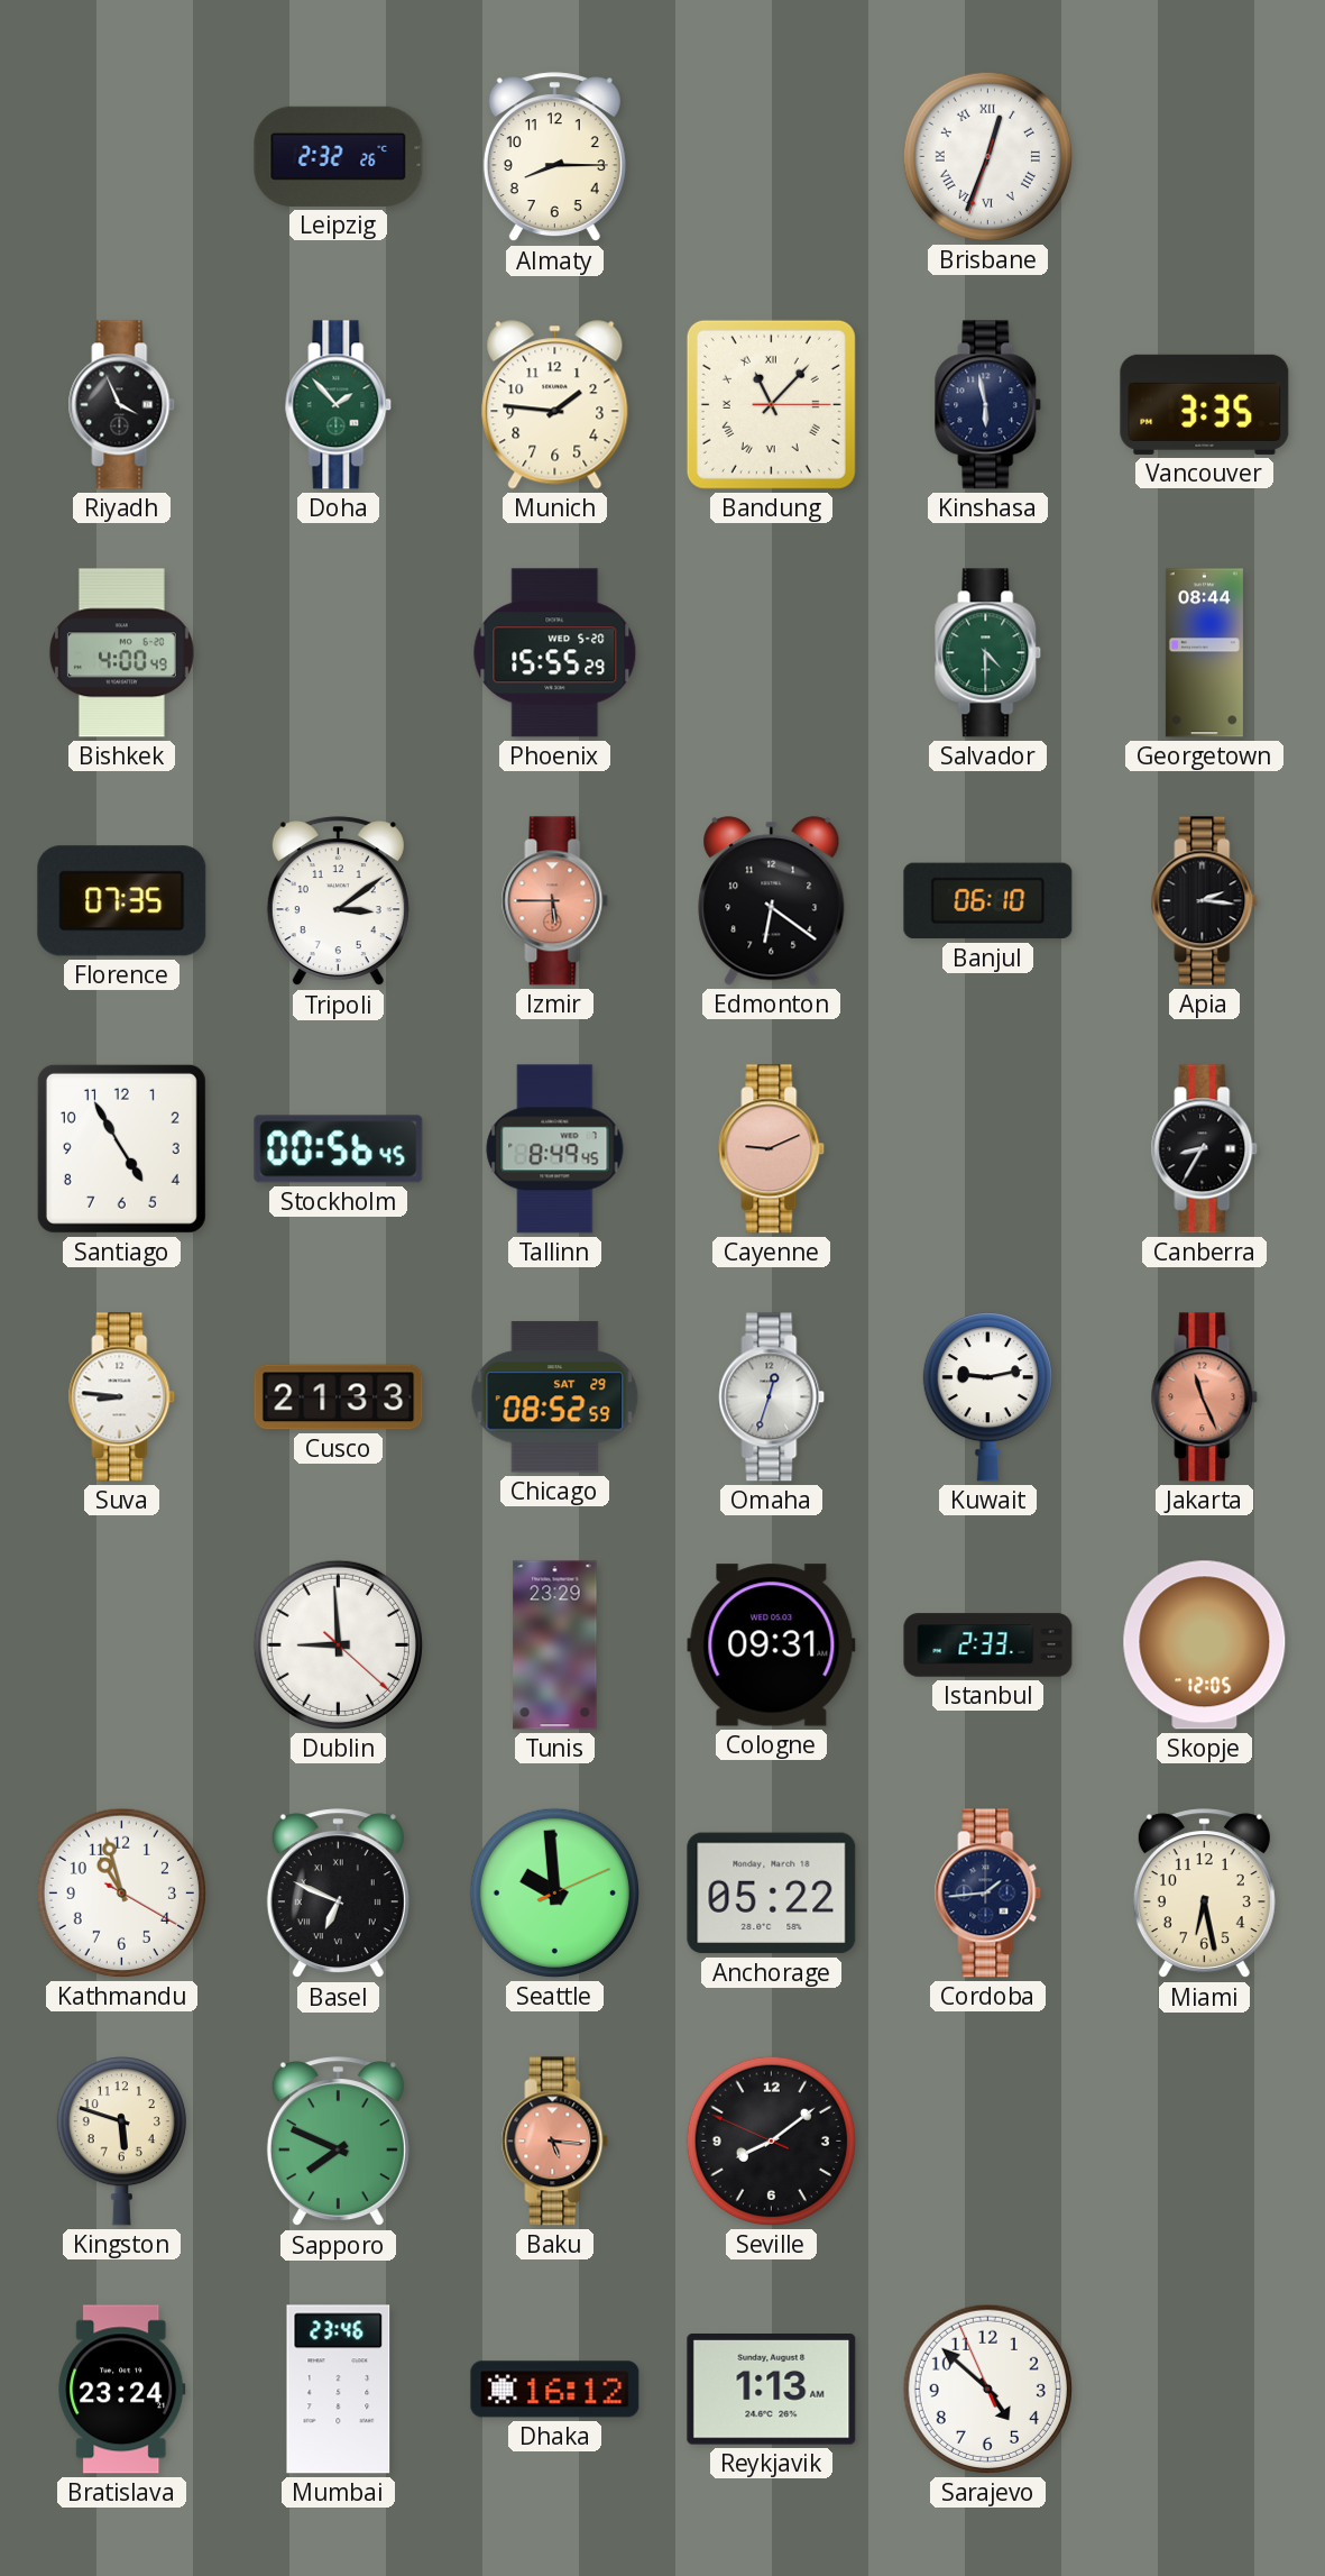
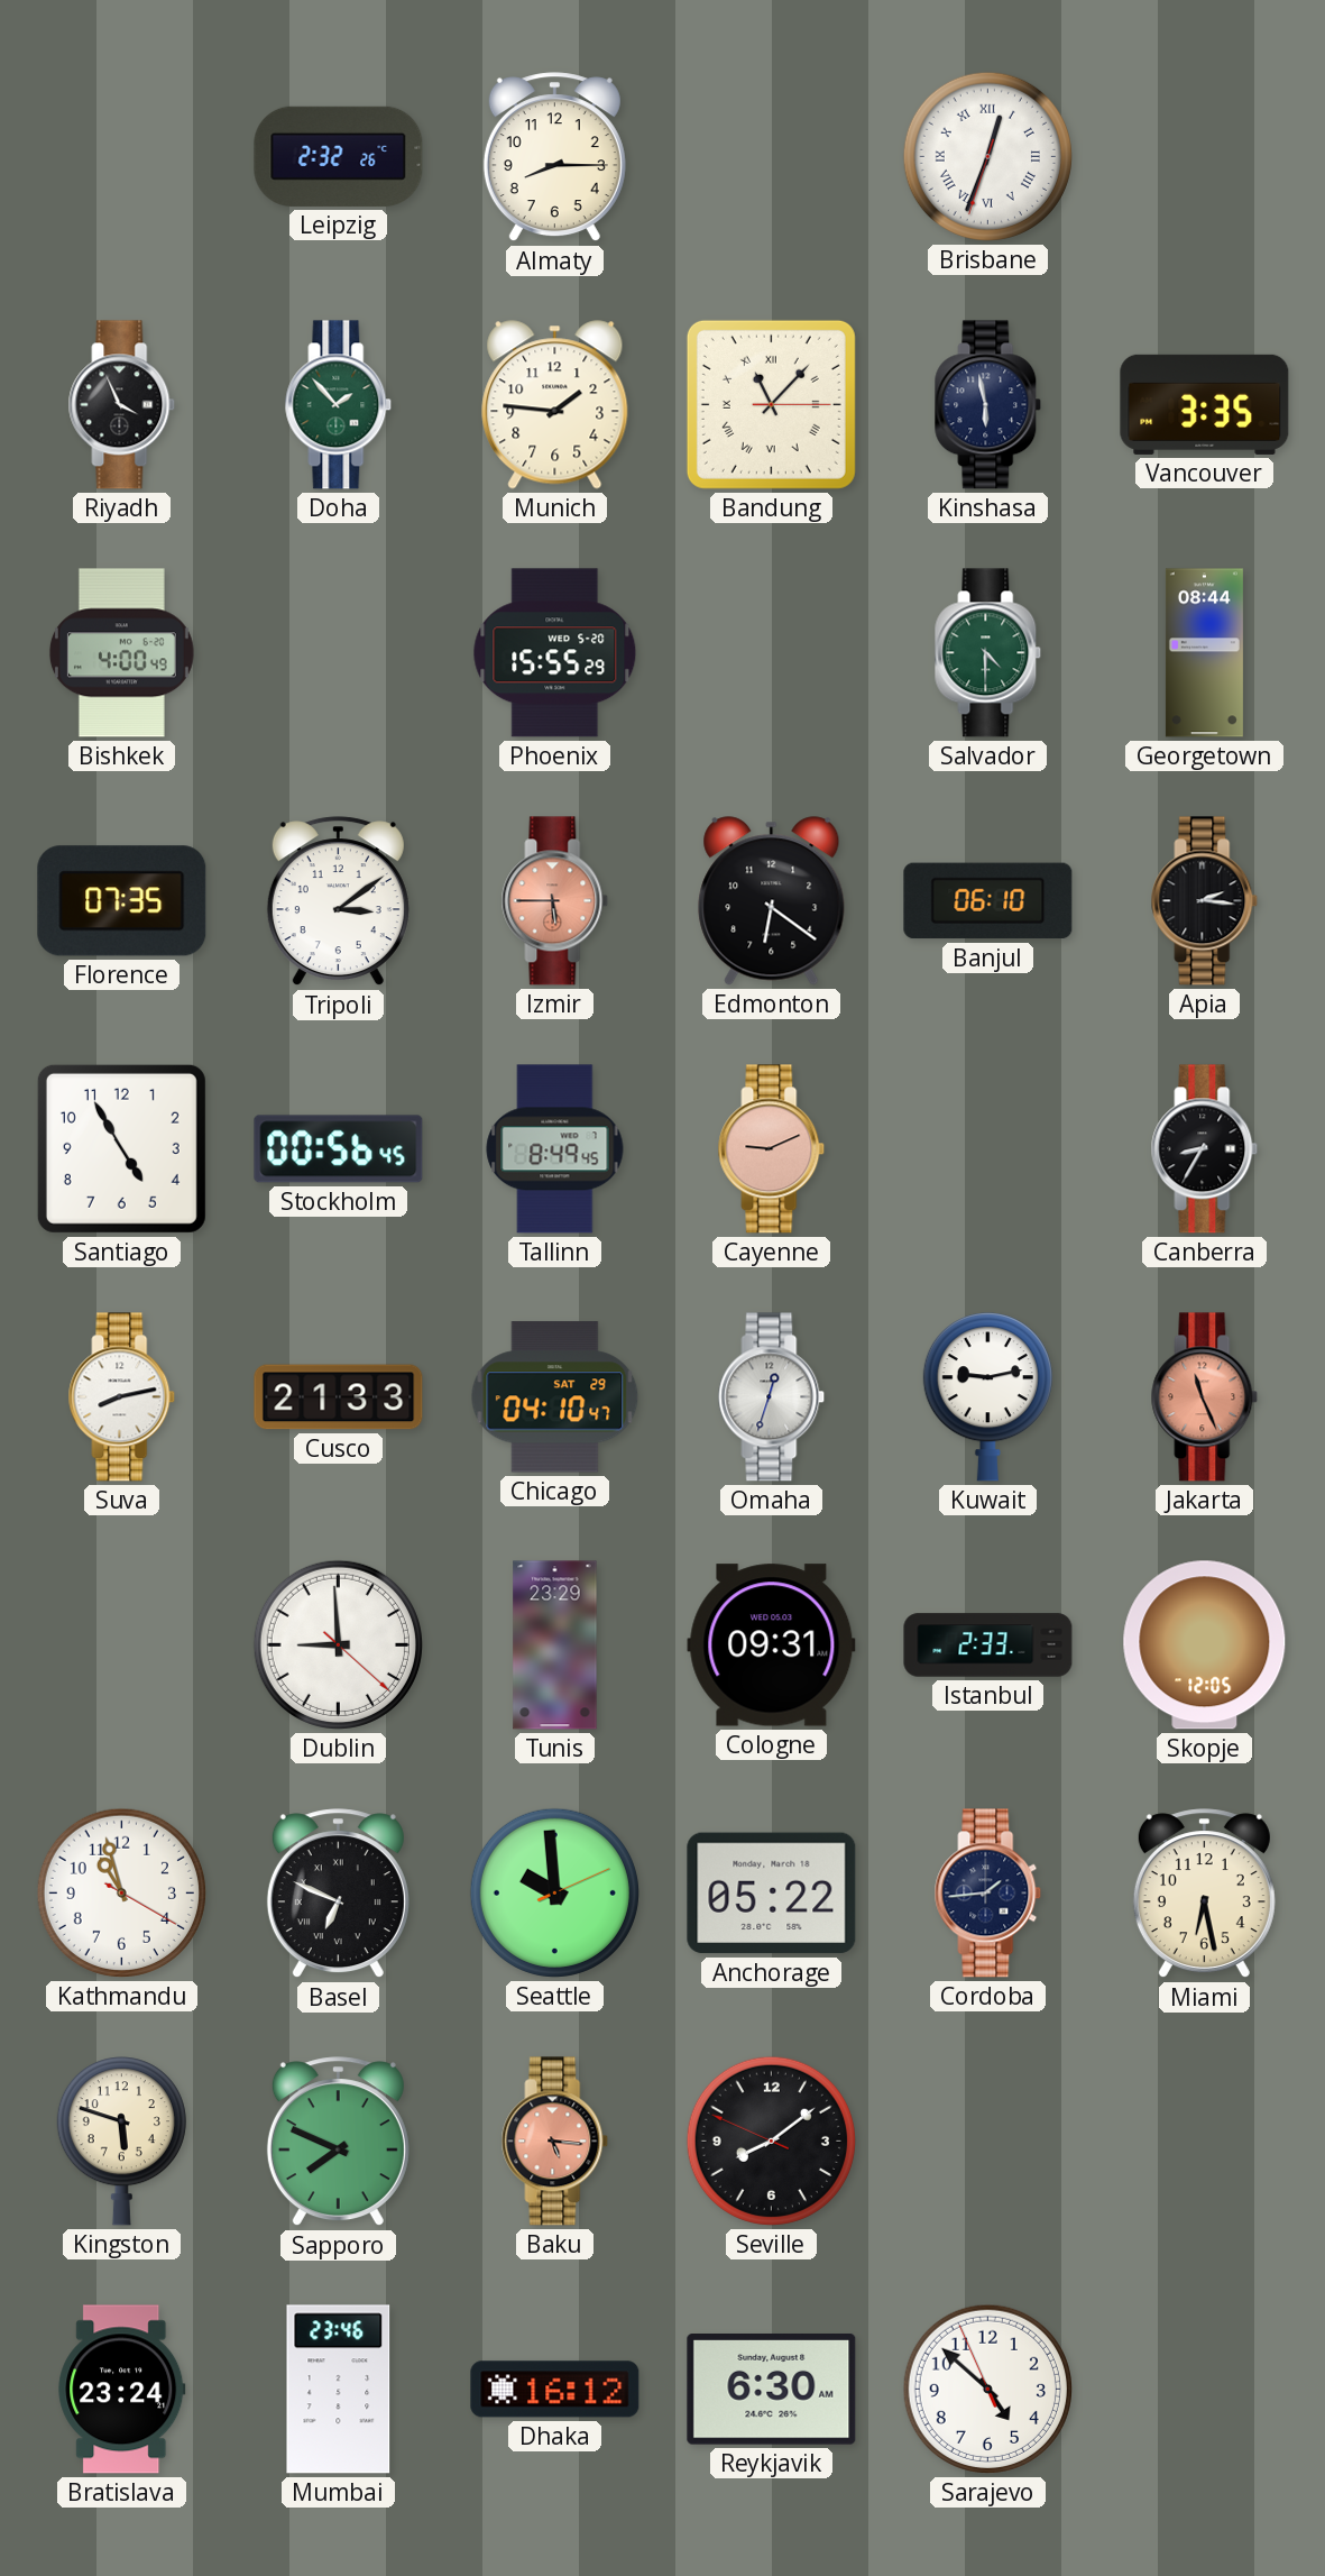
Suva: 8:46 -> 8:13 (122, 1397)
Chicago: 08:52 -> 04:10 (555, 1397)
Reykjavik: 1:13 -> 6:30 (772, 2390)
